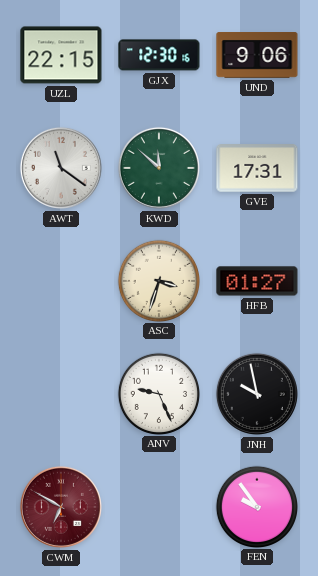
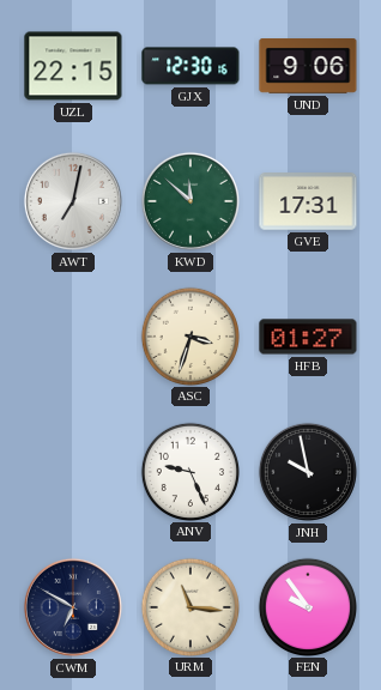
AWT: 11:21 -> 7:02 (73, 201)
CWM dial: burgundy -> navy (73, 607)
URM: none -> 11:16 (189, 606)
